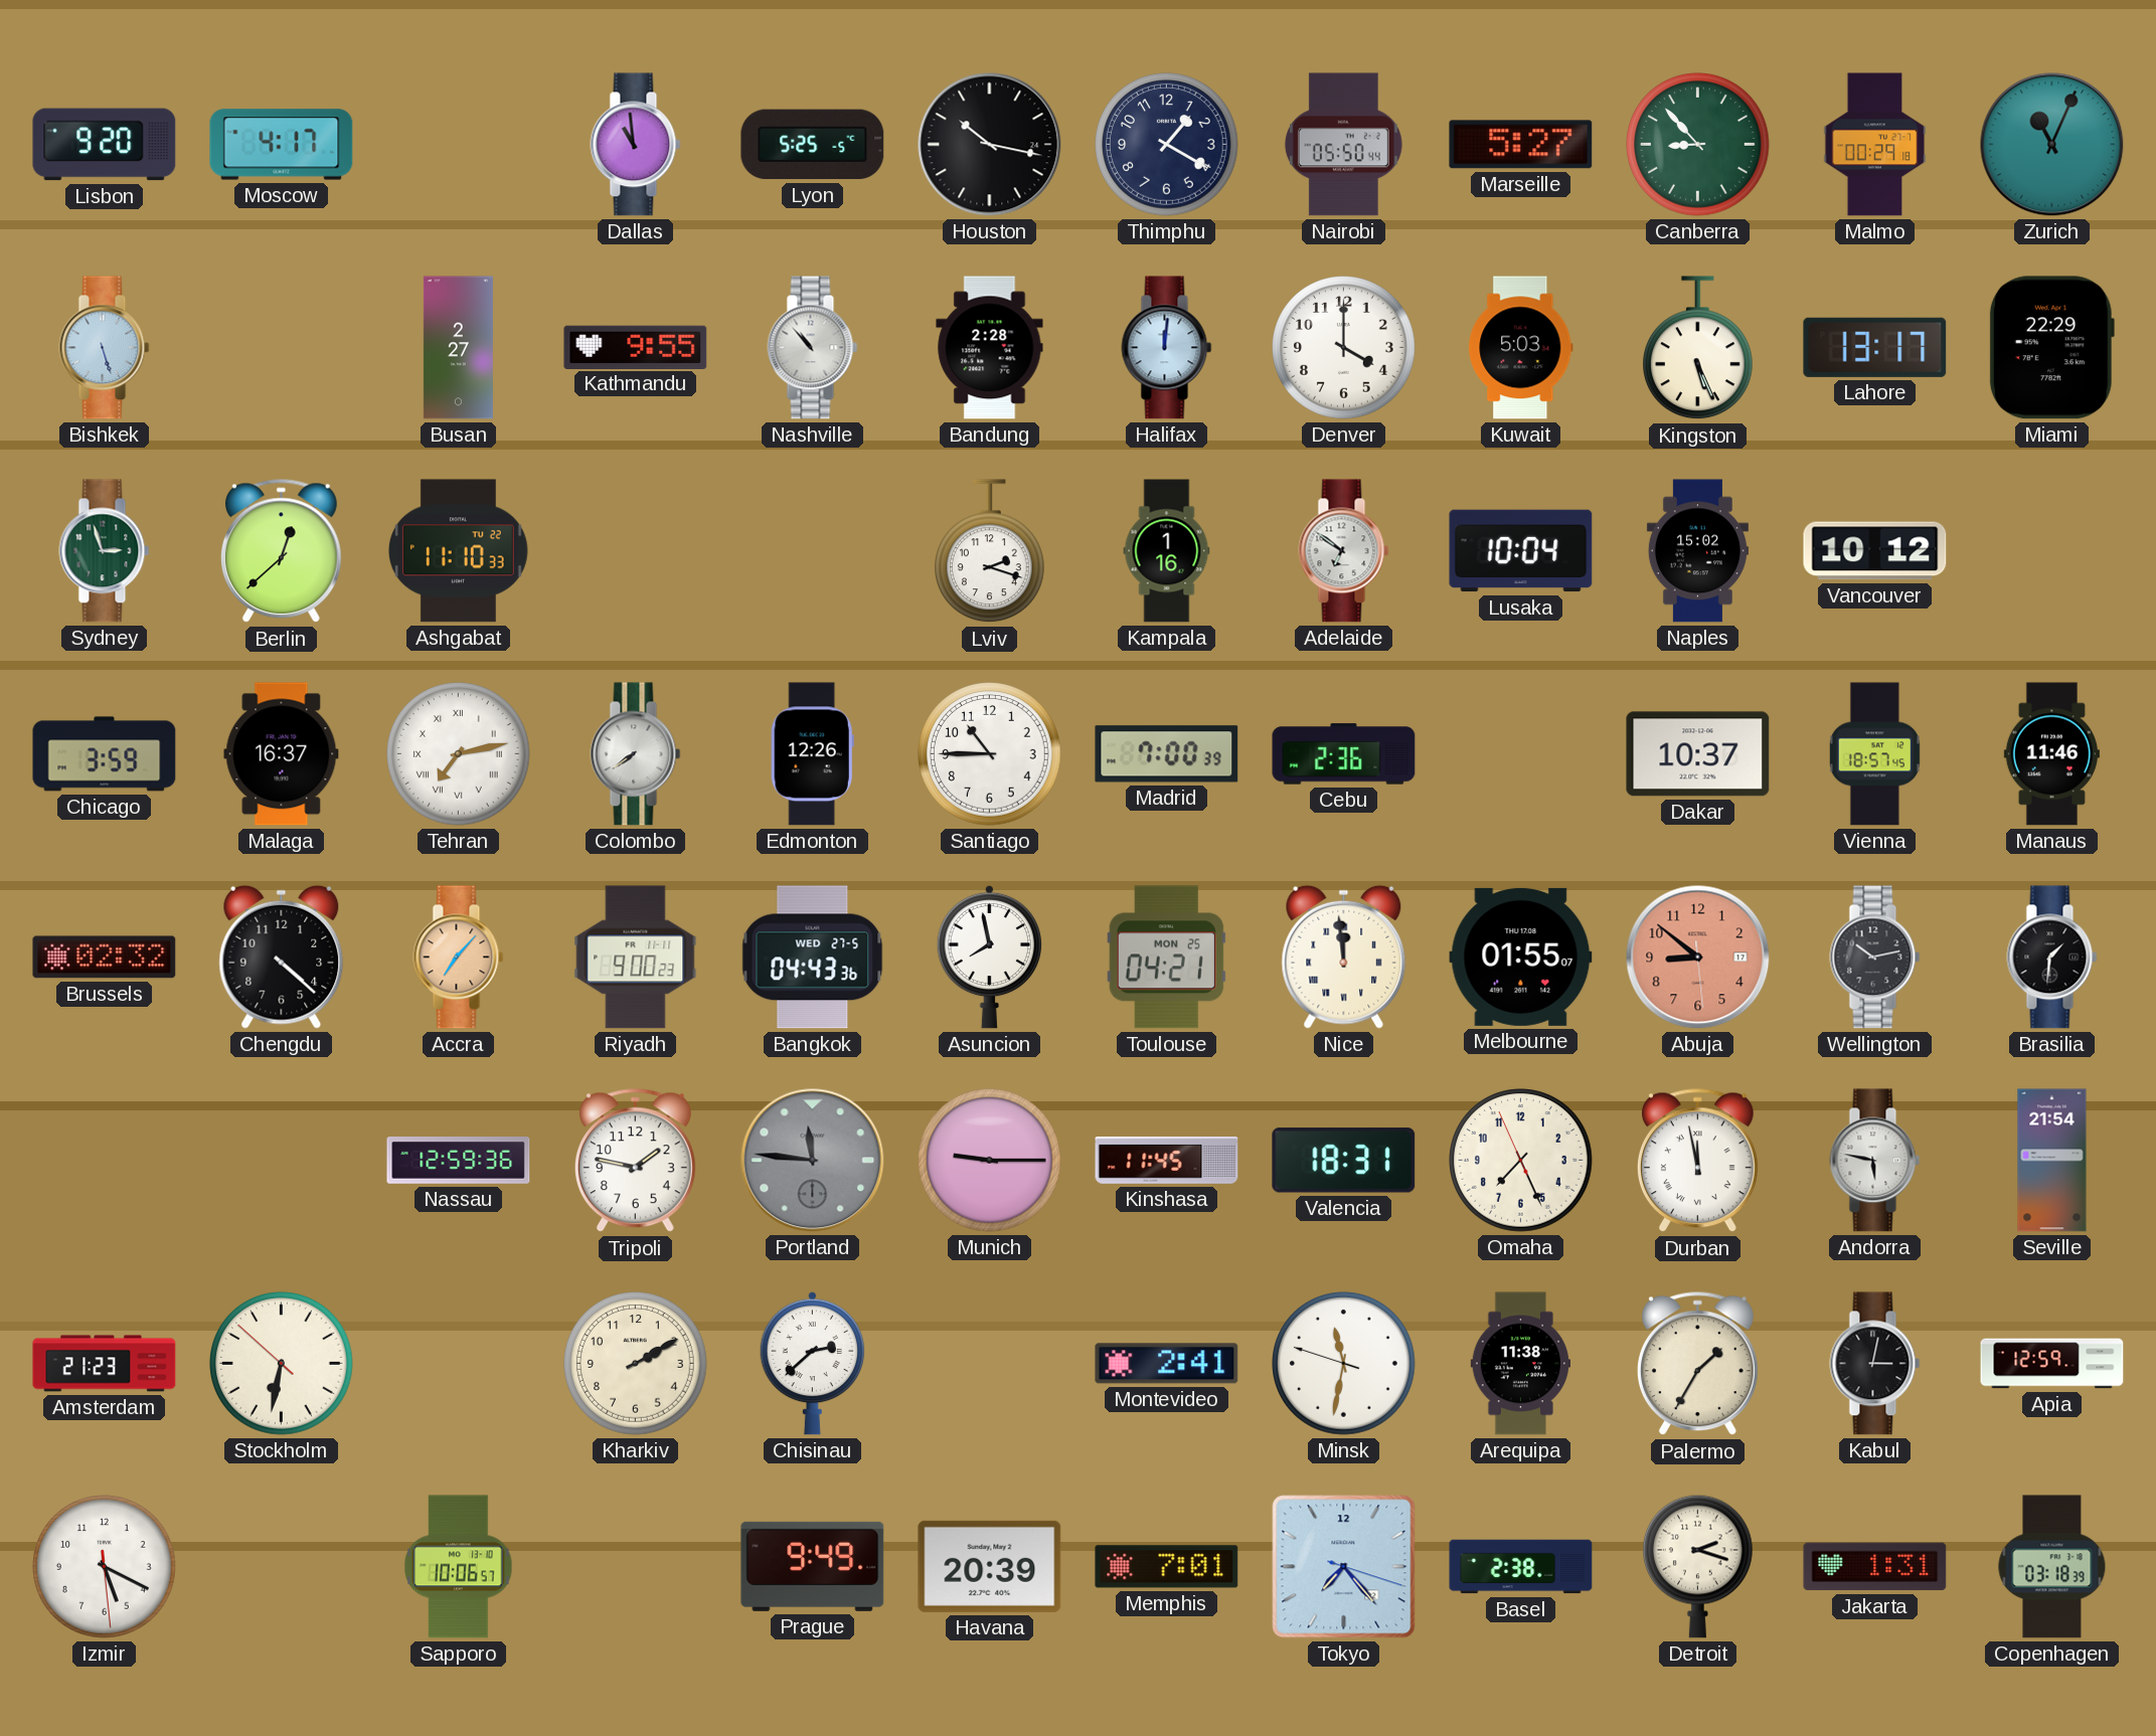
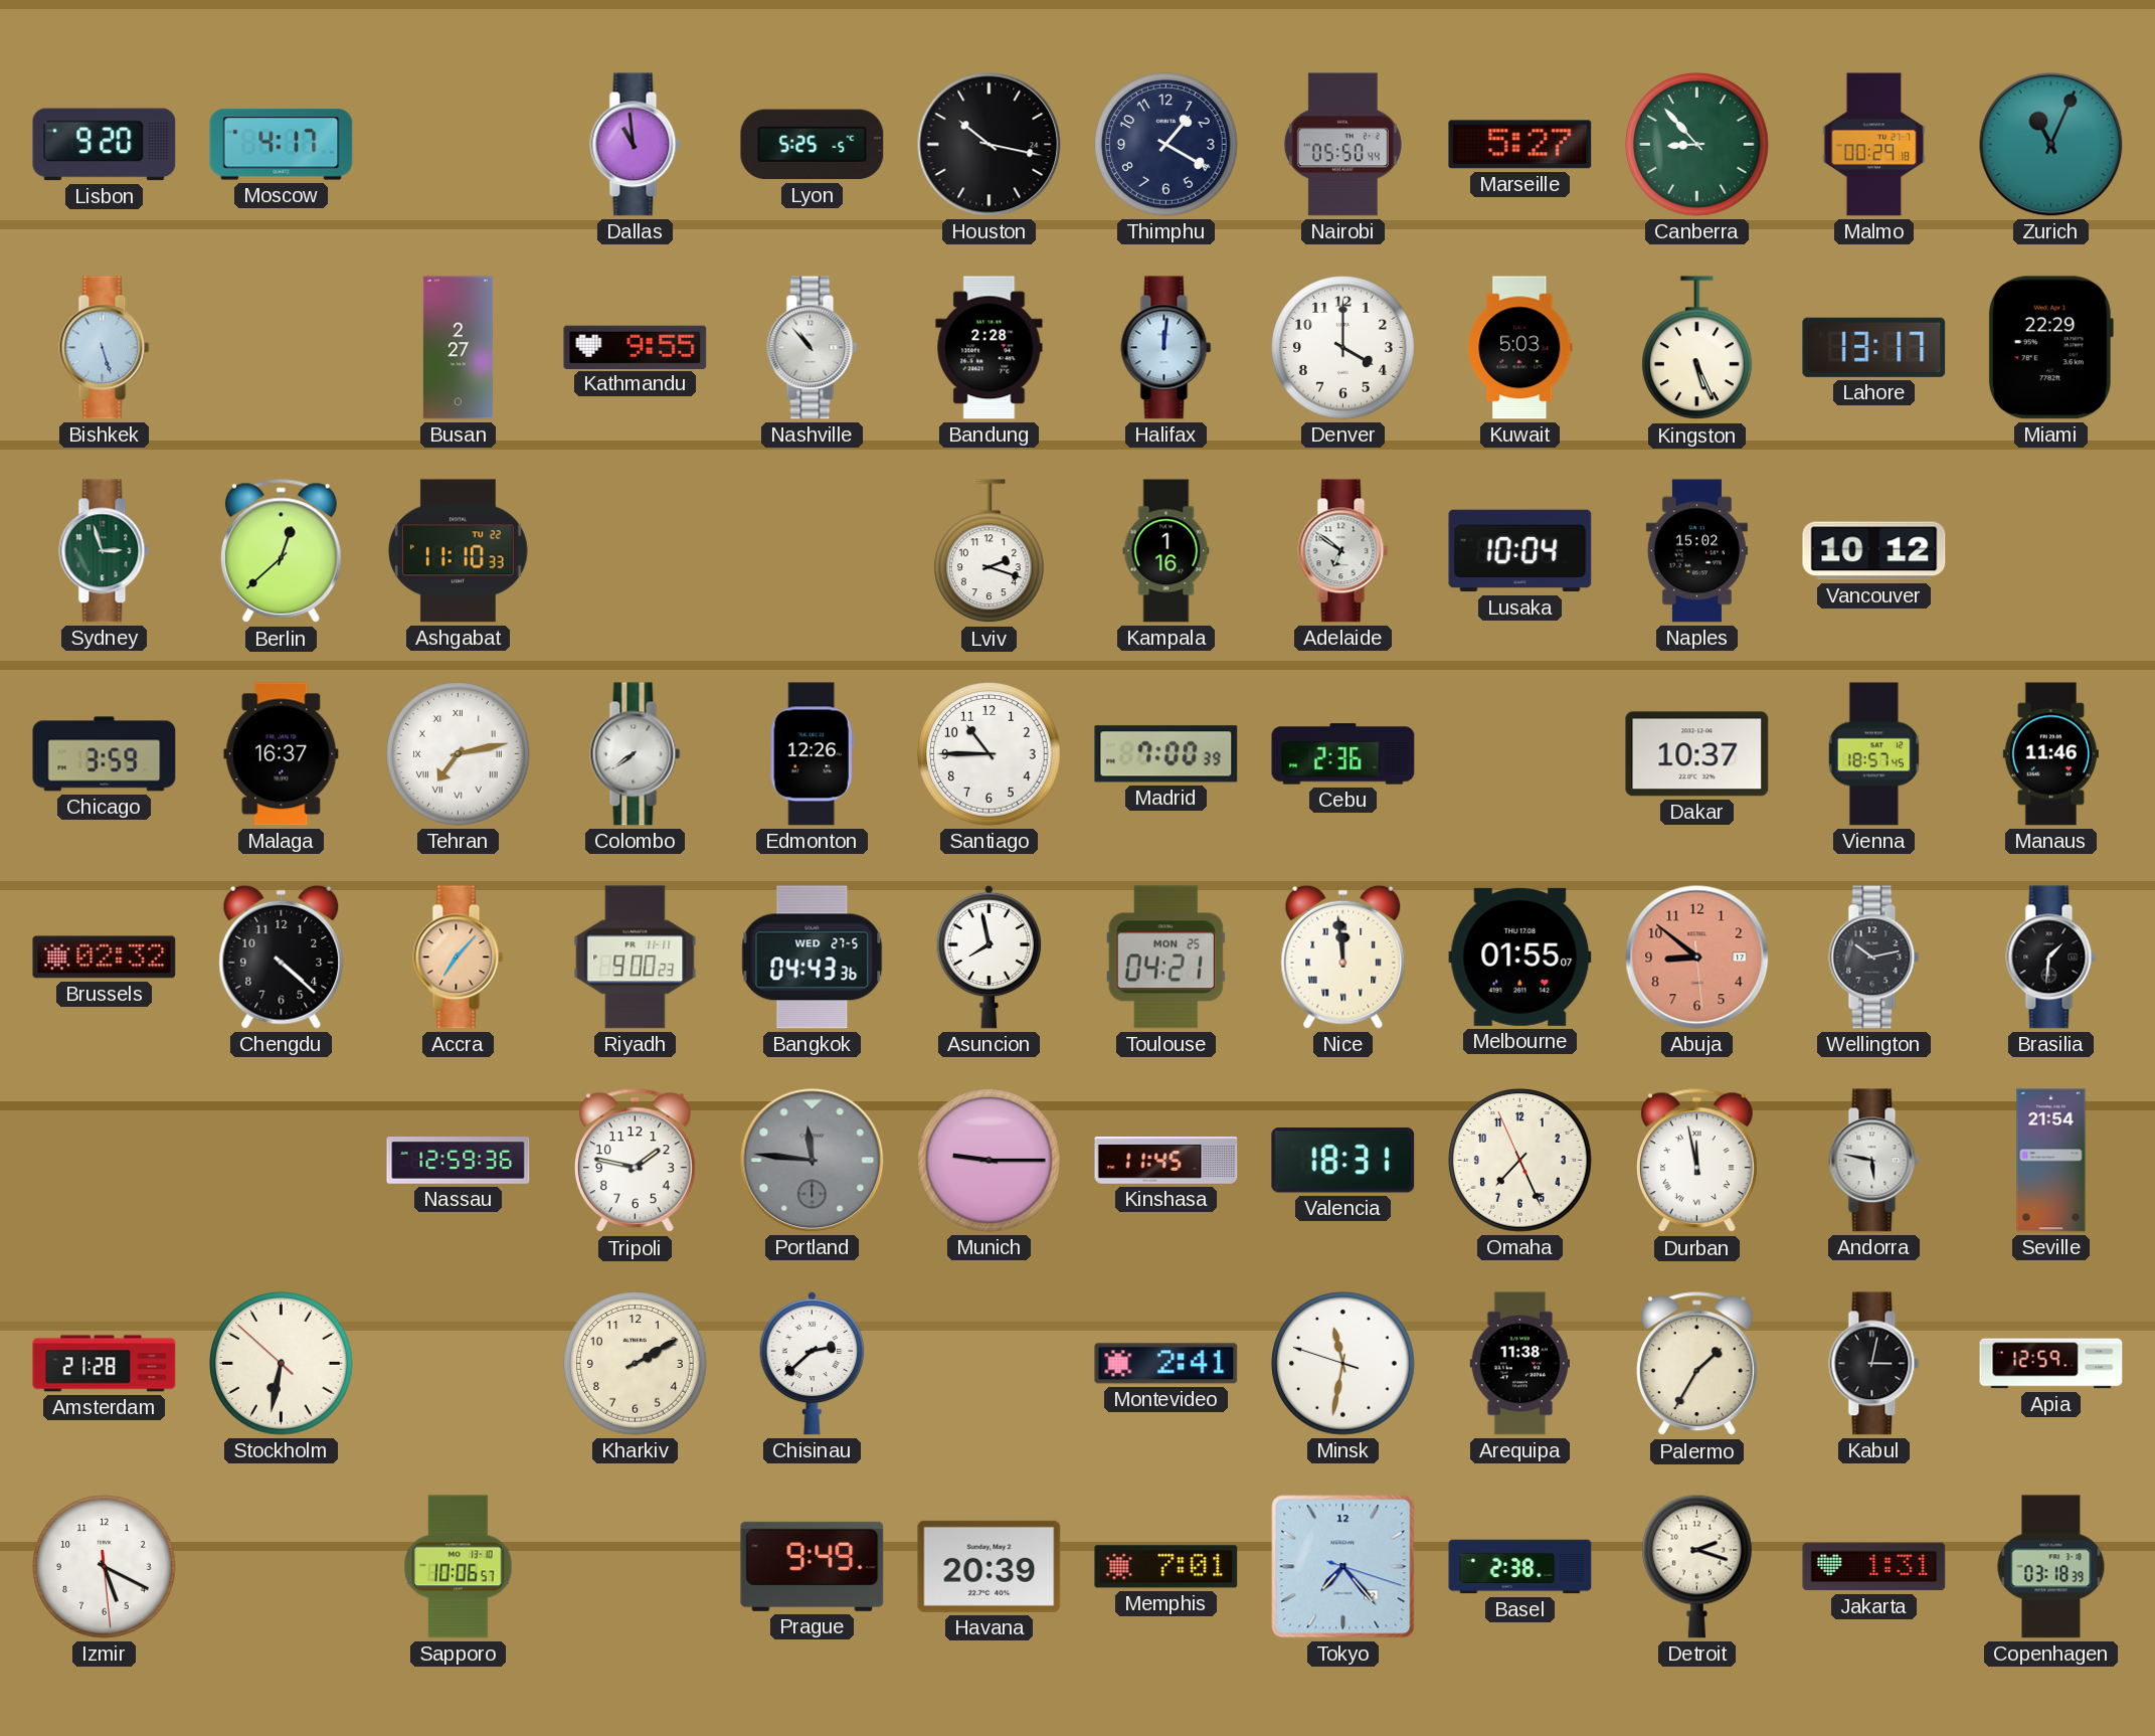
Amsterdam: 21:23 -> 21:28 (105, 1364)
